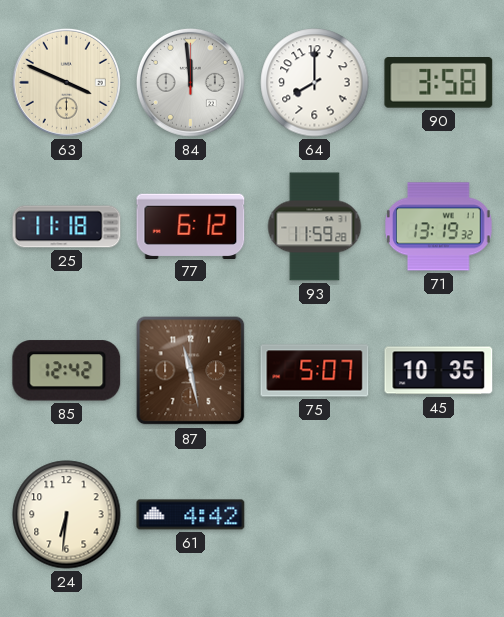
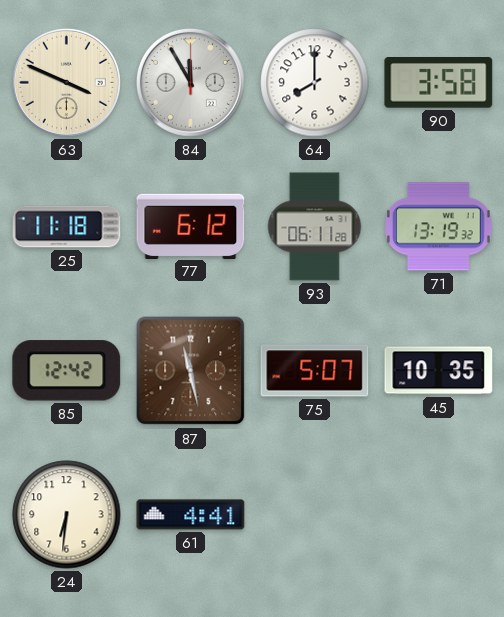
84: 11:59 -> 11:55 (190, 82)
93: 11:59 -> 06:11 (315, 227)
61: 4:42 -> 4:41 (191, 515)
